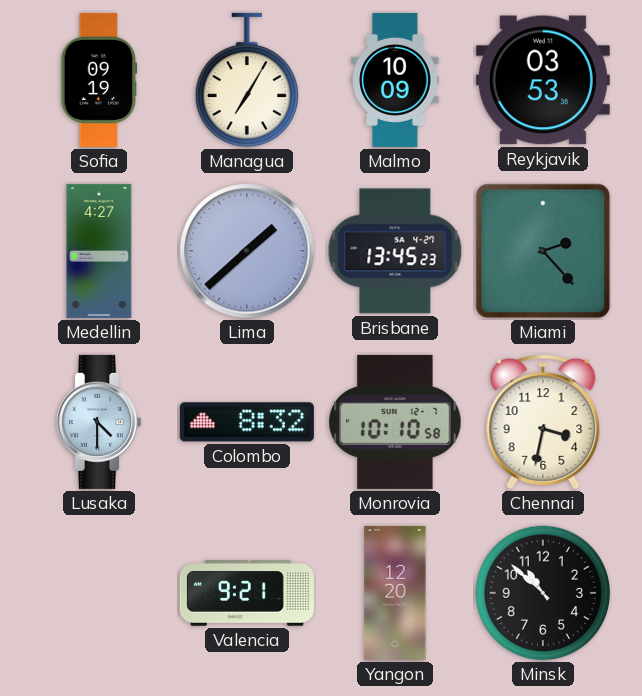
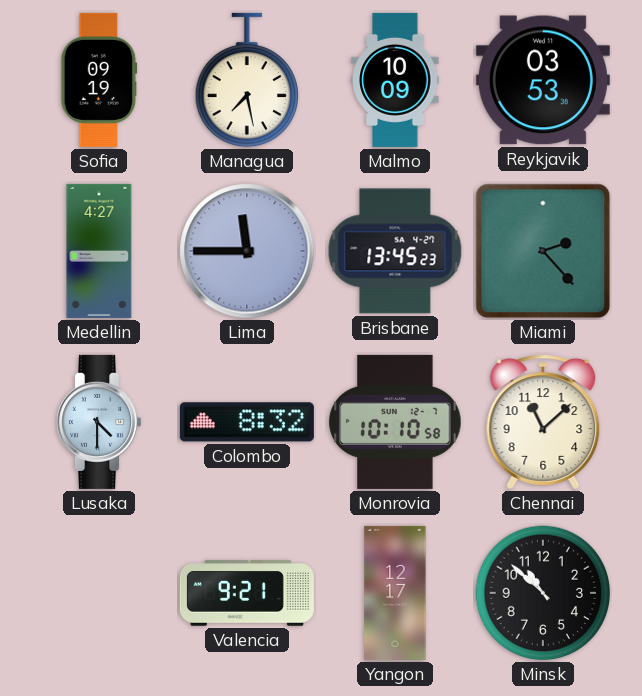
Managua: 7:05 -> 7:28 (246, 80)
Lima: 1:38 -> 11:45 (247, 251)
Chennai: 3:32 -> 11:08 (543, 422)
Yangon: 12:20 -> 12:17 (395, 593)
